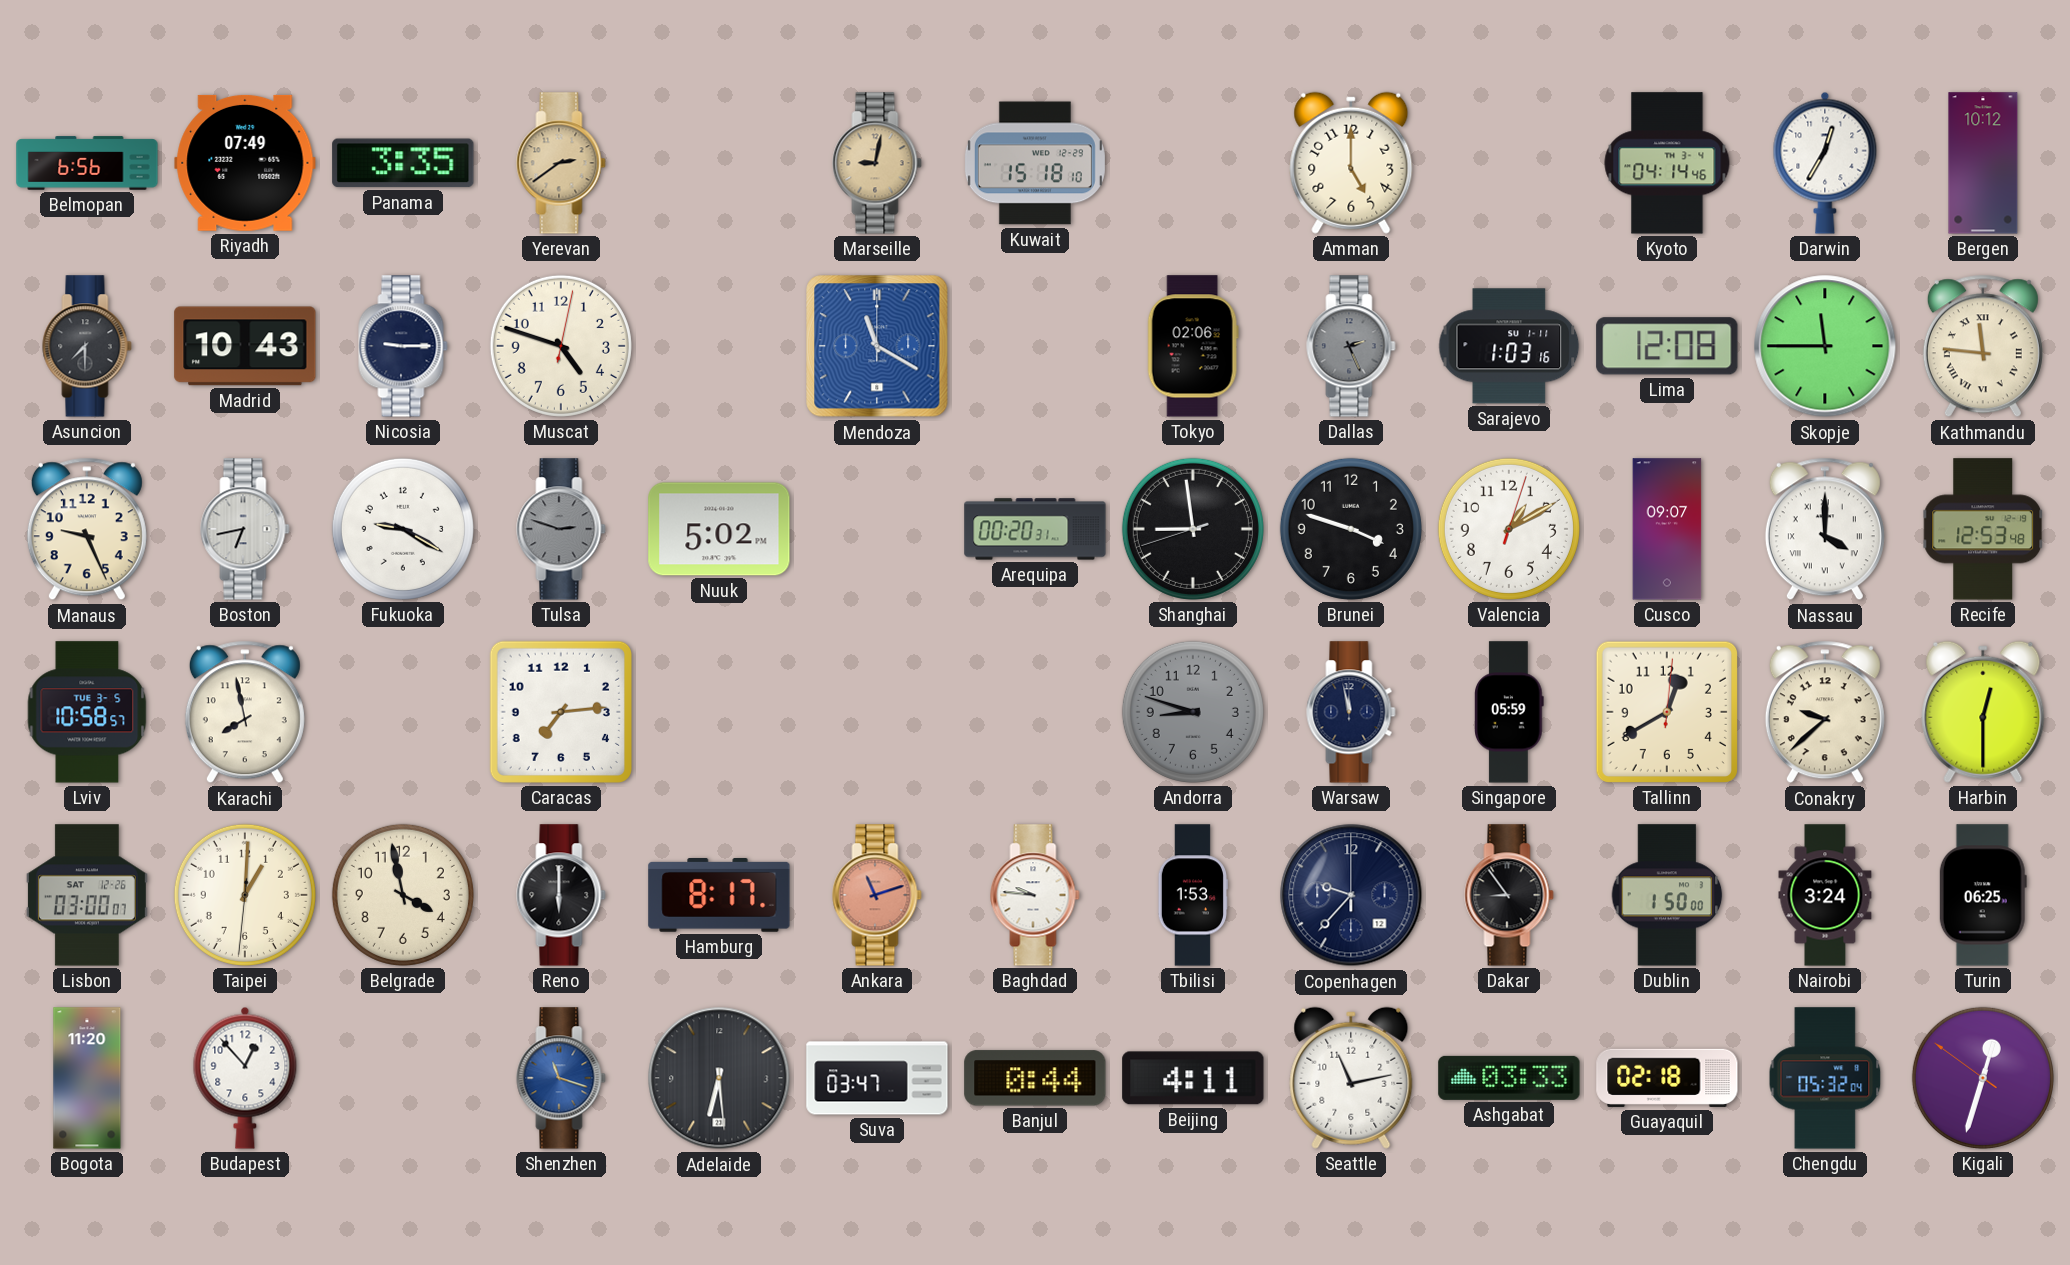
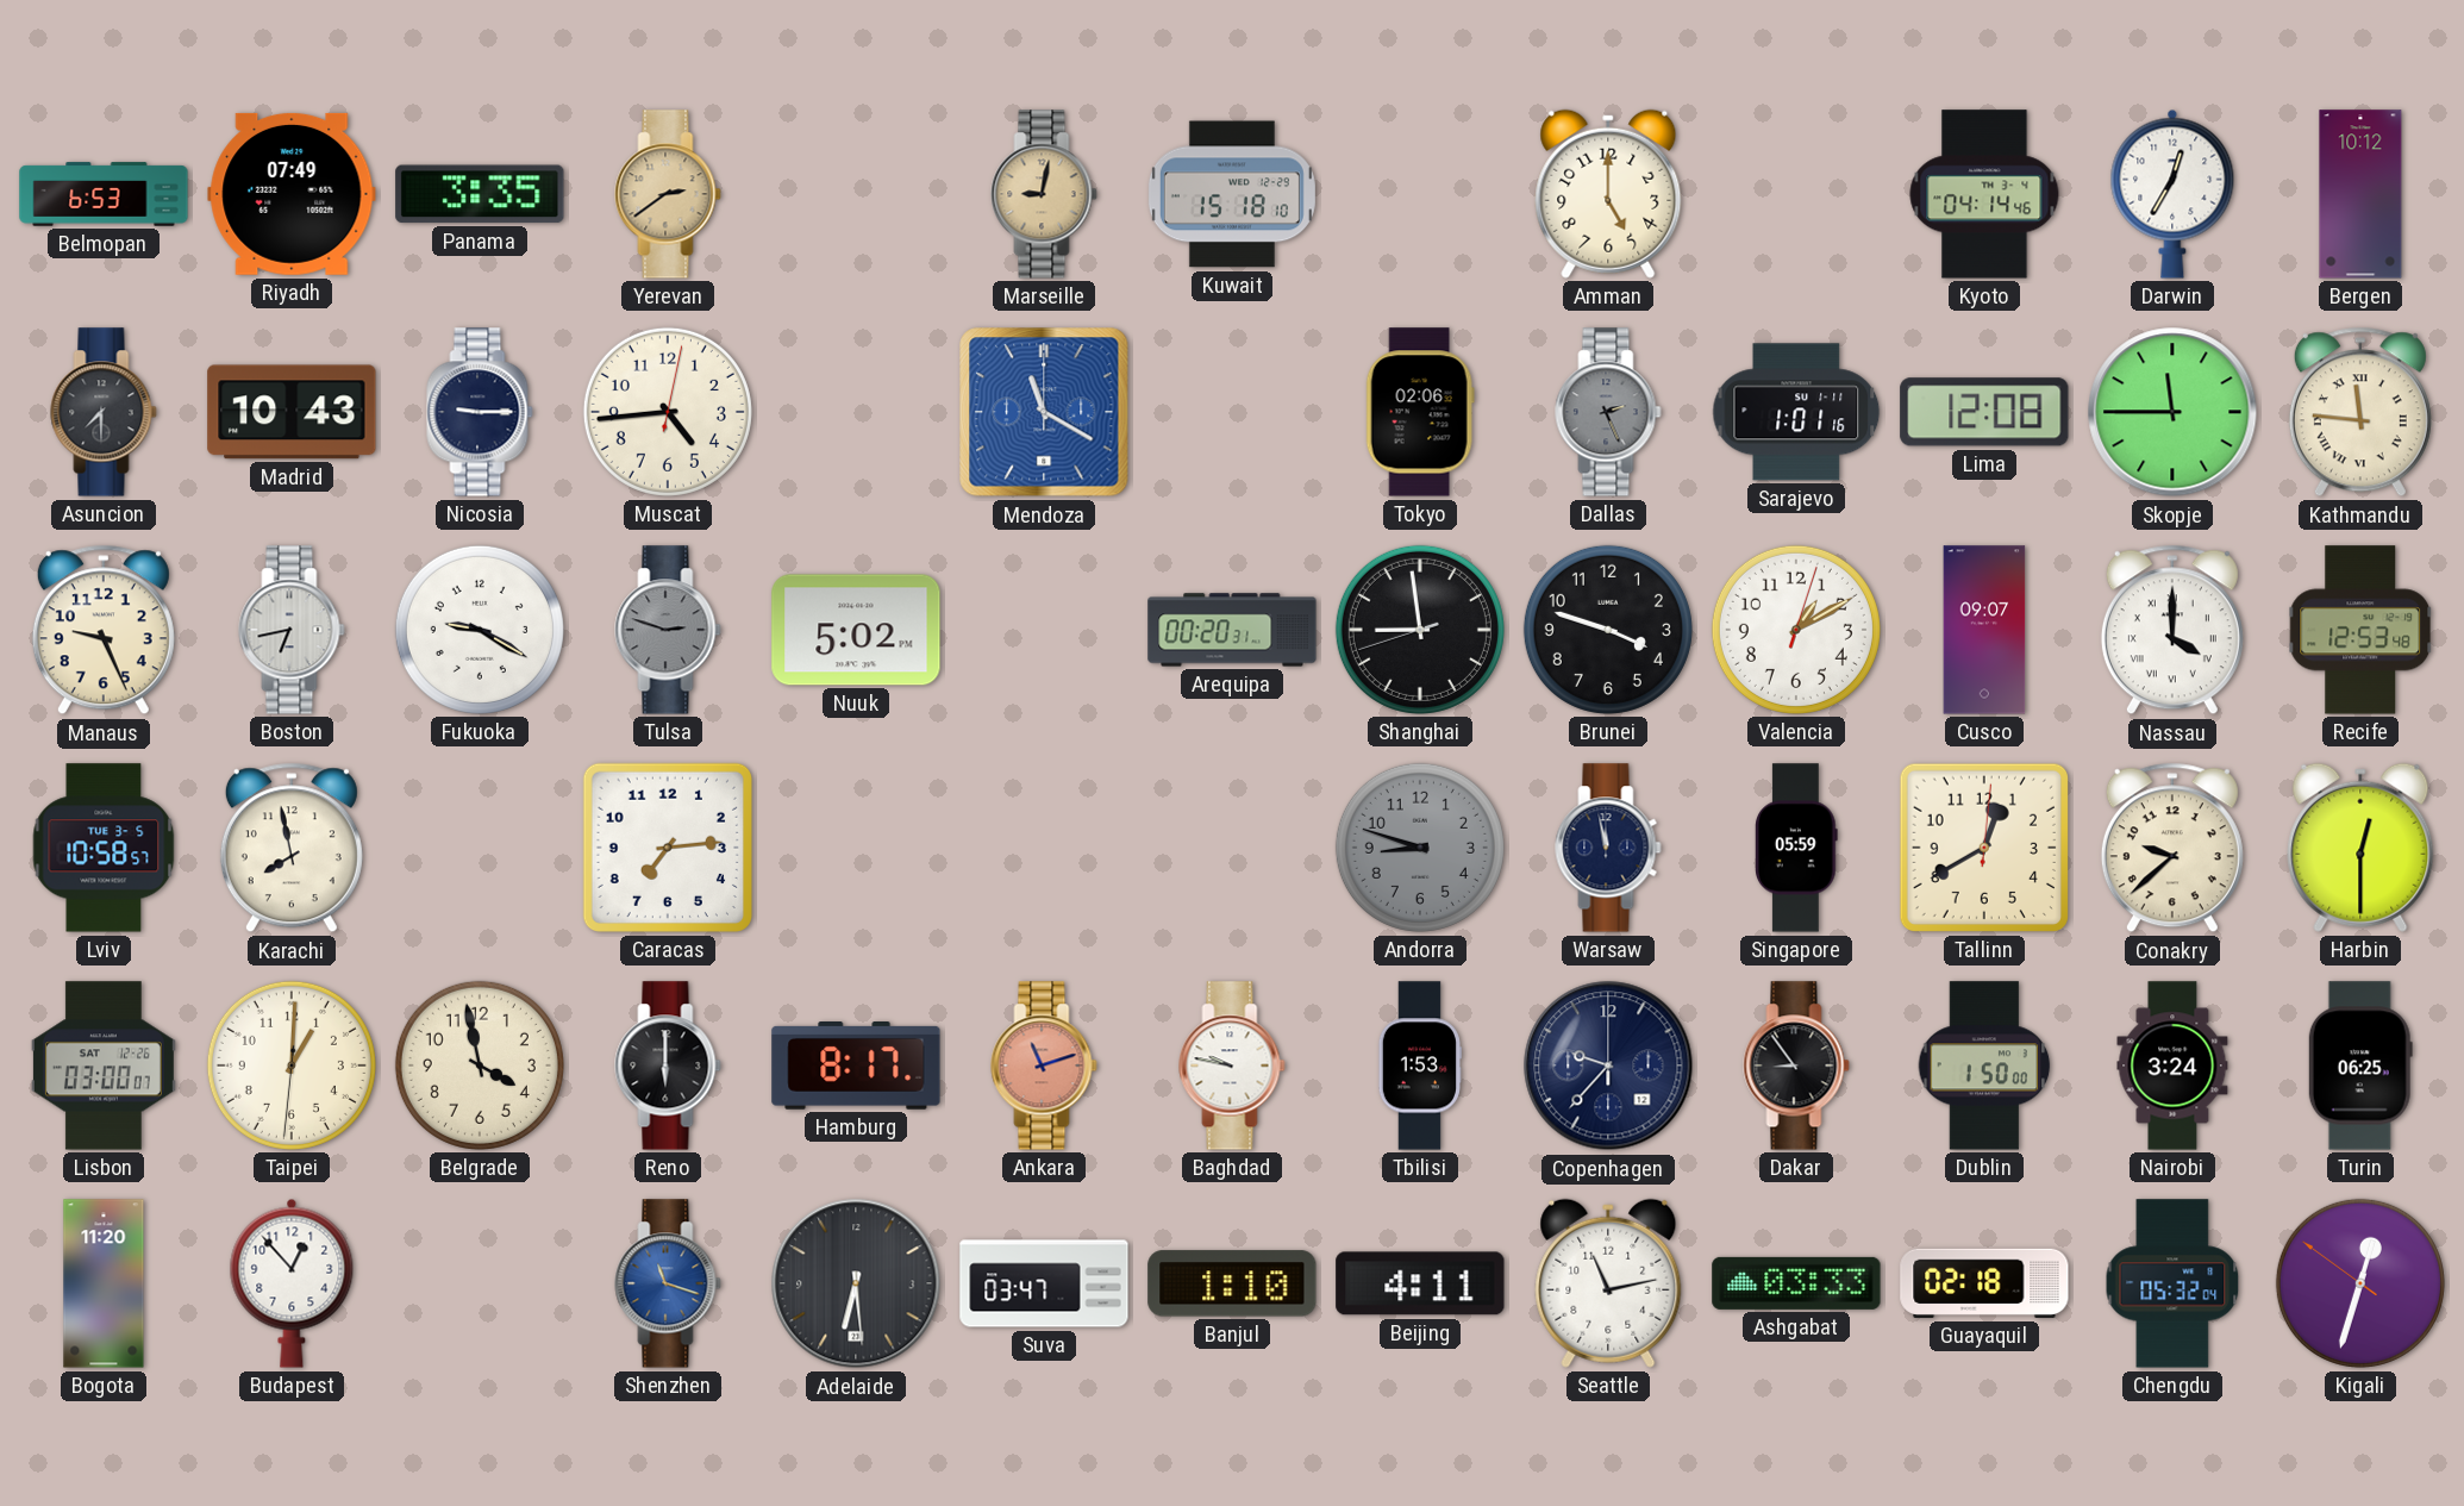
Belmopan: 6:56 -> 6:53 (104, 194)
Muscat: 4:48 -> 4:44 (668, 412)
Sarajevo: 1:03 -> 1:01 (1796, 412)
Baghdad: 9:46 -> 9:47 (1232, 1066)
Banjul: 0:44 -> 1:10 (1232, 1283)
